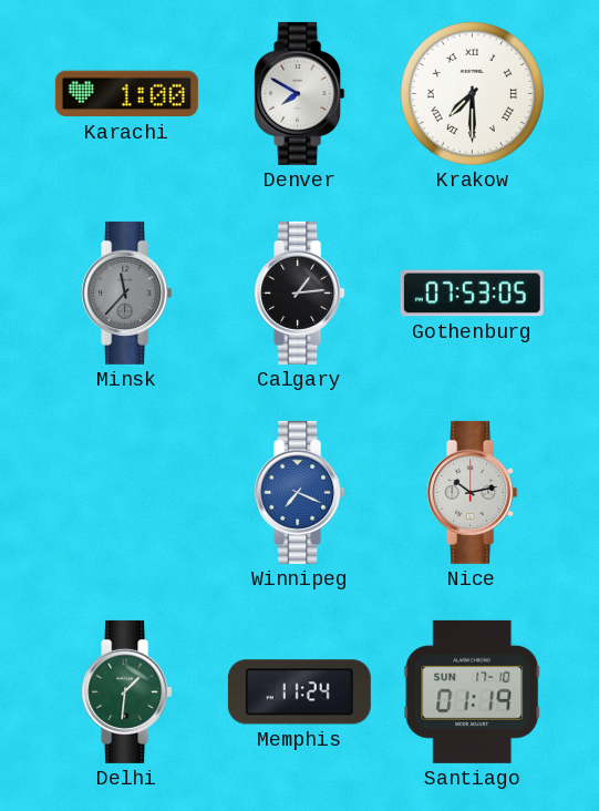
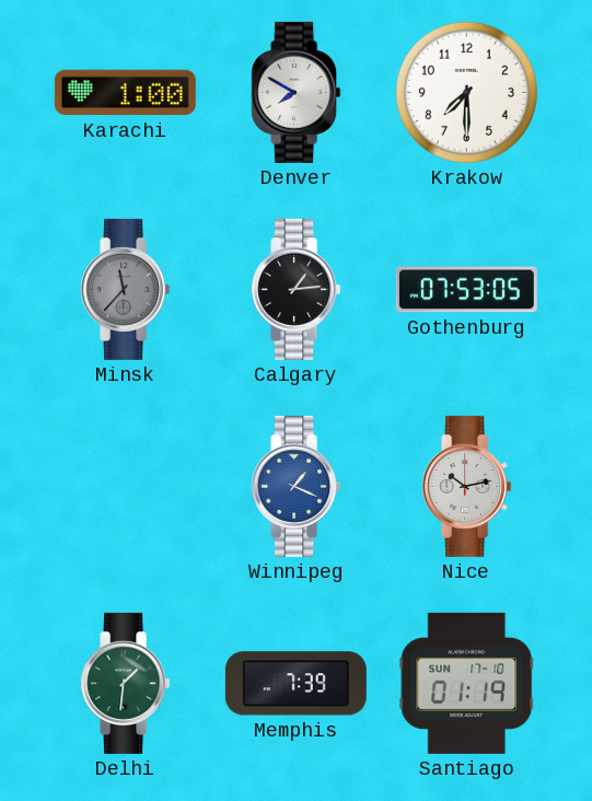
Krakow numerals: Roman -> Arabic (466, 92)
Winnipeg: 7:19 -> 1:19 (297, 486)
Memphis: 11:24 -> 7:39 (295, 684)
